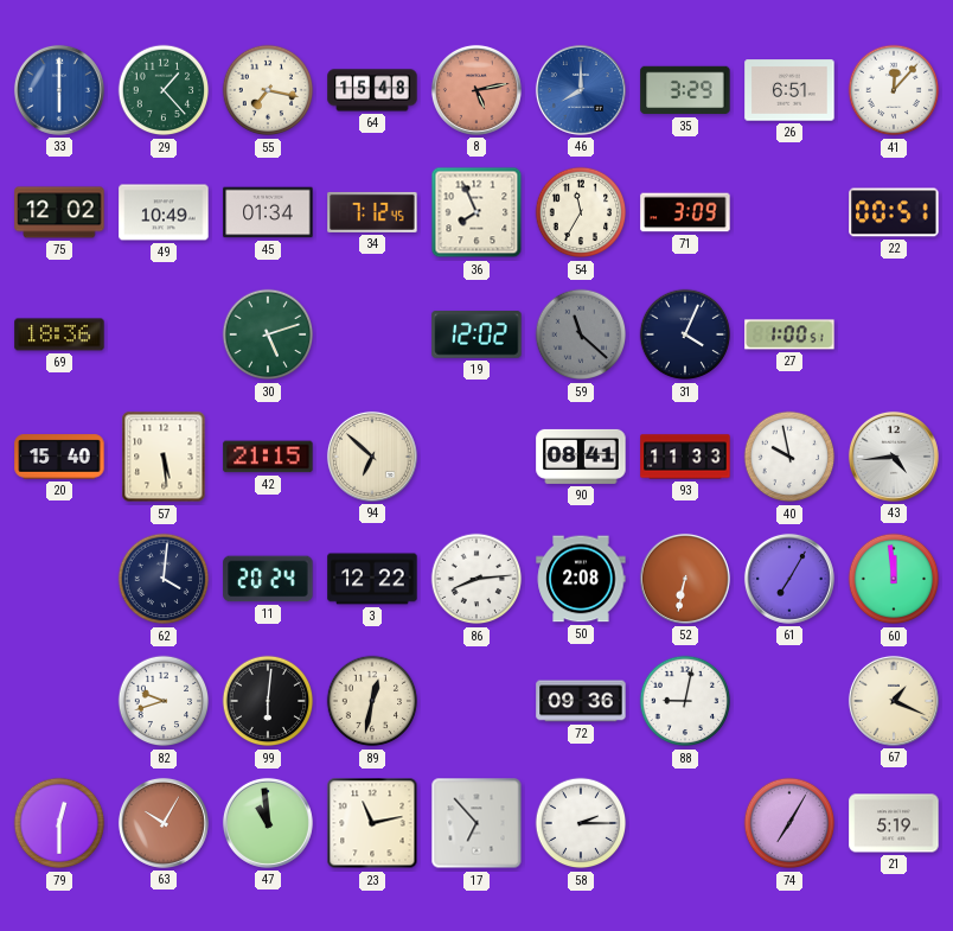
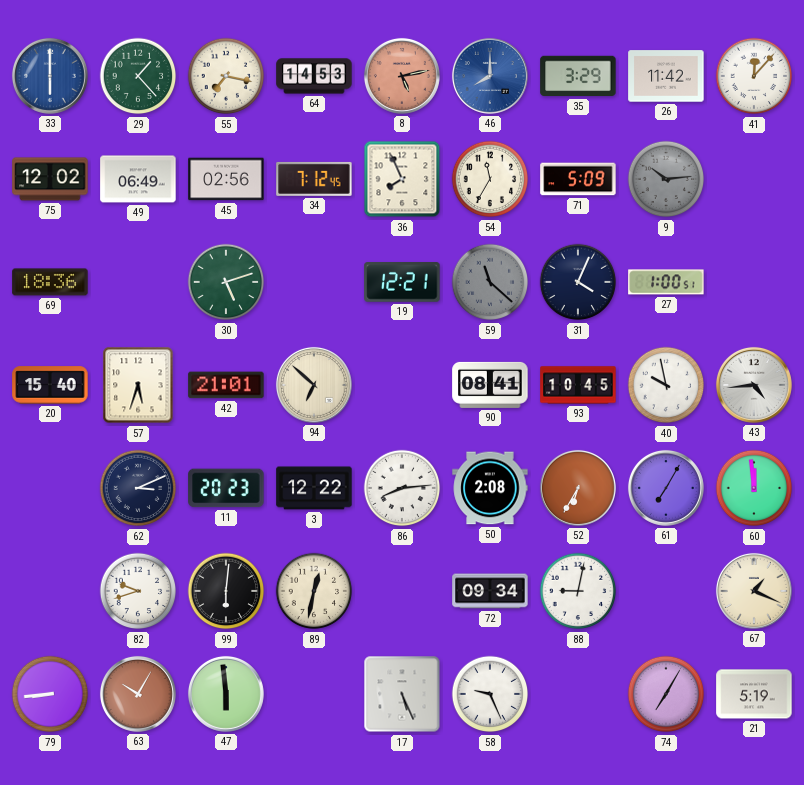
64: 15:48 -> 14:53 (314, 76)
26: 6:51 -> 11:42 (666, 76)
49: 10:49 -> 06:49 (138, 179)
45: 01:34 -> 02:56 (226, 179)
71: 3:09 -> 5:09 (578, 179)
9: none -> 10:14 (666, 179)
22: 00:51 -> none (894, 212)
19: 12:02 -> 12:21 (402, 282)
57: 5:29 -> 5:33 (138, 385)
42: 21:15 -> 21:01 (226, 385)
93: 11:33 -> 10:45 (578, 385)
62: 4:01 -> 3:11 (138, 488)
11: 20:24 -> 20:23 (226, 488)
52: 6:32 -> 6:35 (578, 488)
72: 09:36 -> 09:34 (490, 591)
79: 12:30 -> 8:44 (50, 694)
47: 10:59 -> 5:59 (226, 694)
23: 11:13 -> none (372, 823)
17: 6:53 -> 5:26 (402, 694)
58: 2:15 -> 9:26 (490, 694)
